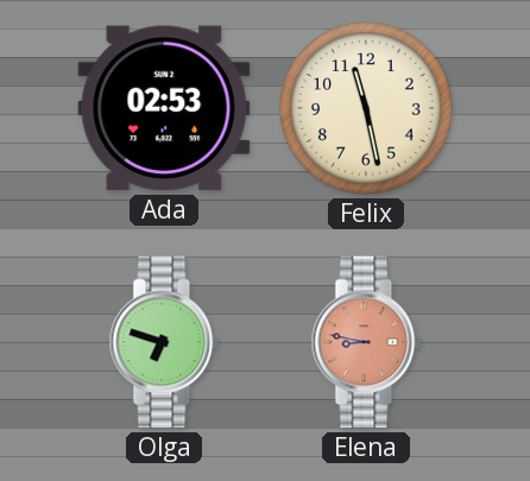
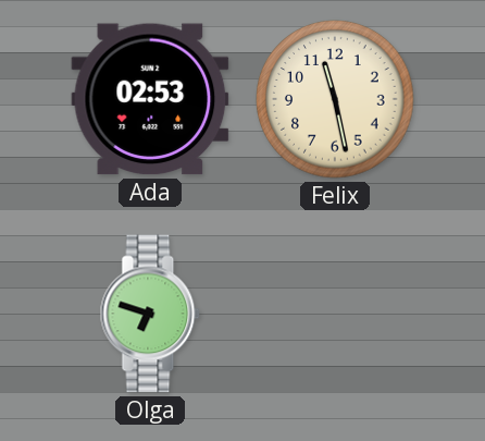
Elena: 8:47 -> none (366, 342)
